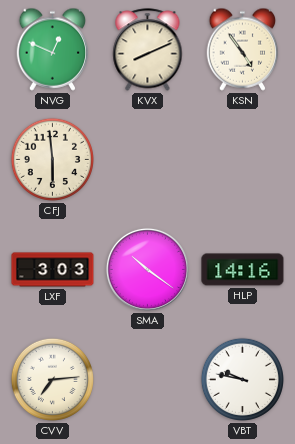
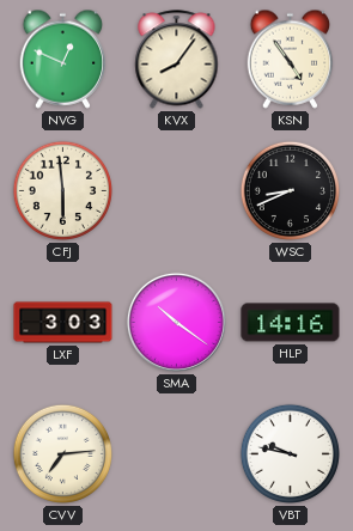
KVX: 8:11 -> 8:06 (177, 60)
WSC: none -> 8:41 (290, 190)
